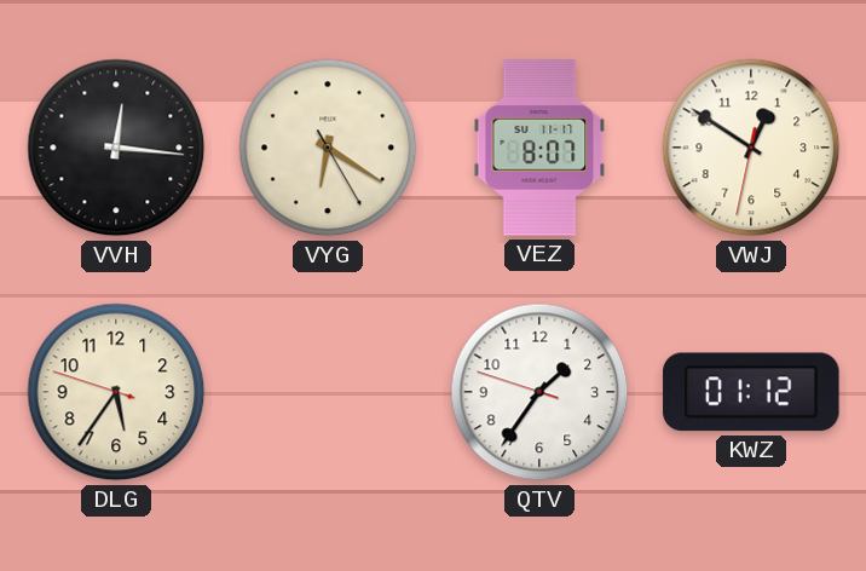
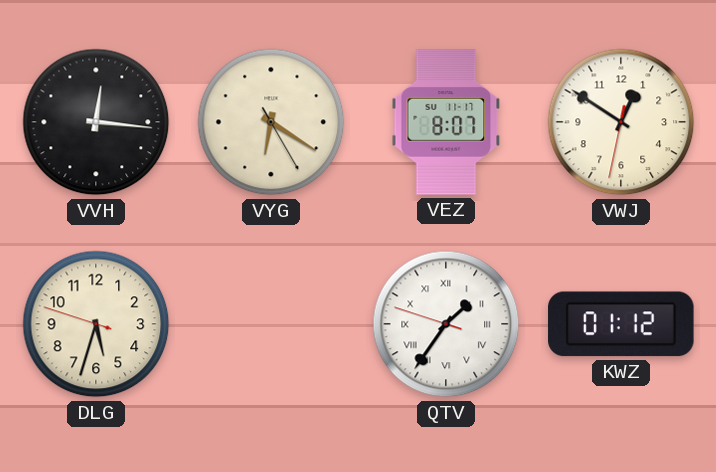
DLG: 5:35 -> 5:32 (96, 324)
QTV numerals: Arabic -> Roman (446, 324)
